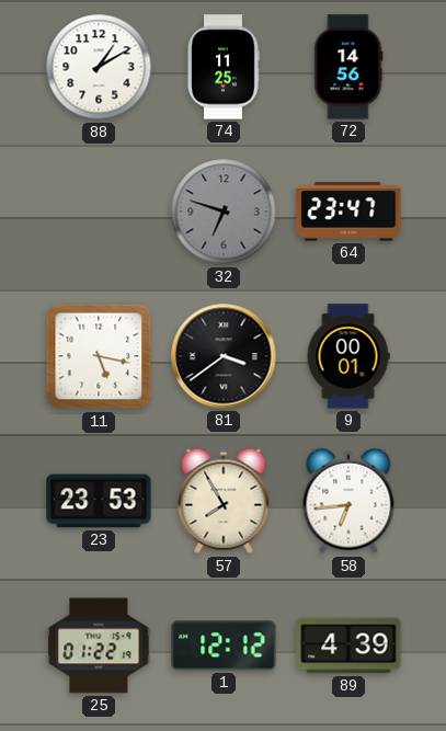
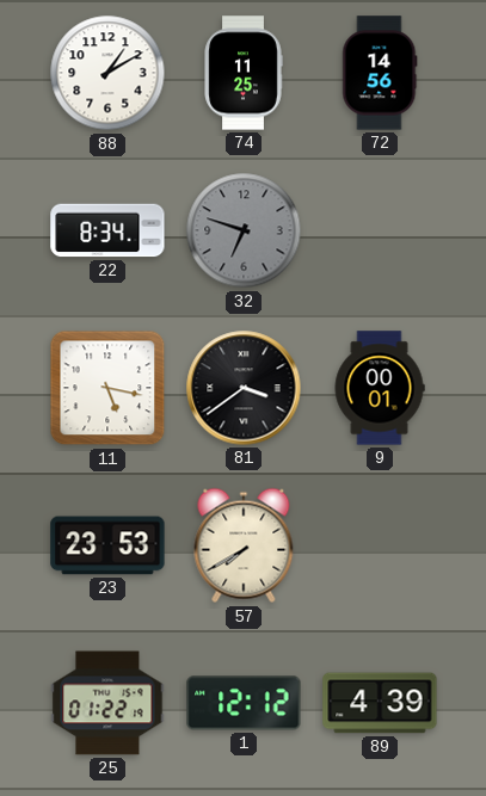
22: none -> 8:34 (107, 230)
64: 23:47 -> none (348, 212)
57: 7:55 -> 7:40 (244, 545)
58: 6:44 -> none (348, 501)
